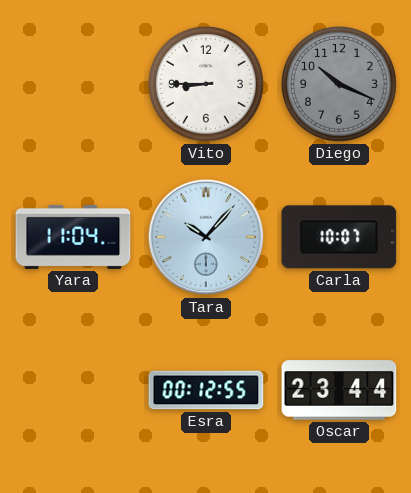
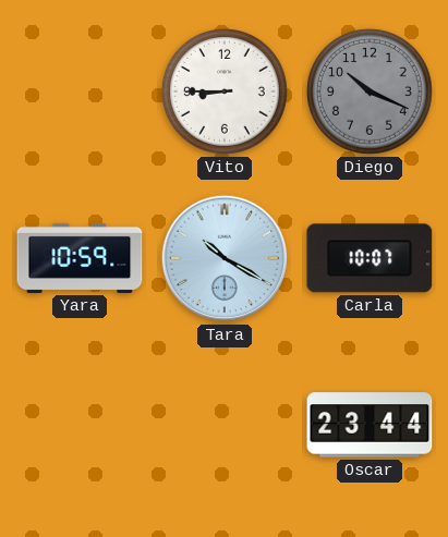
Yara: 11:04 -> 10:59 (80, 258)
Tara: 10:07 -> 10:20 (225, 258)
Esra: 00:12 -> none (206, 390)
